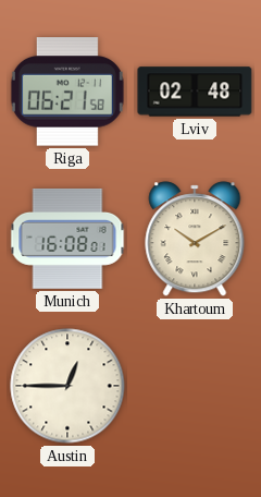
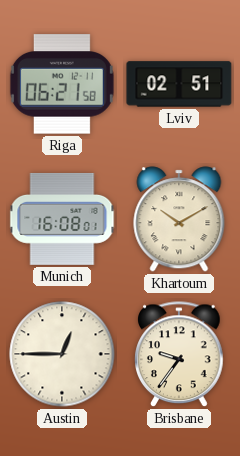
Lviv: 02:48 -> 02:51 (179, 84)
Brisbane: none -> 9:36 (179, 355)
